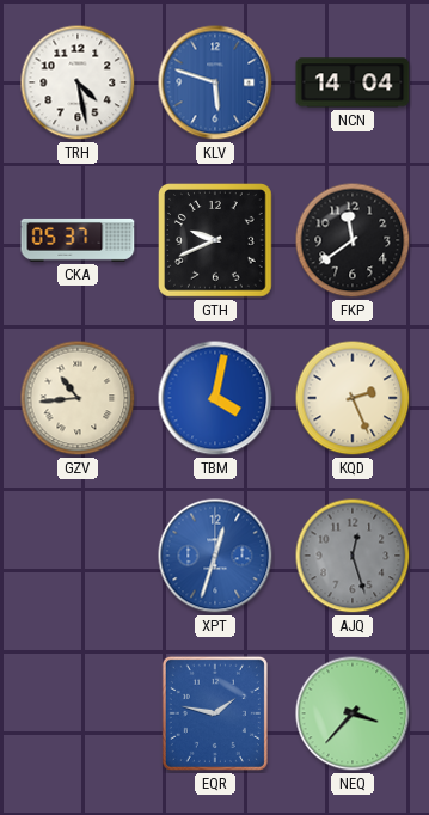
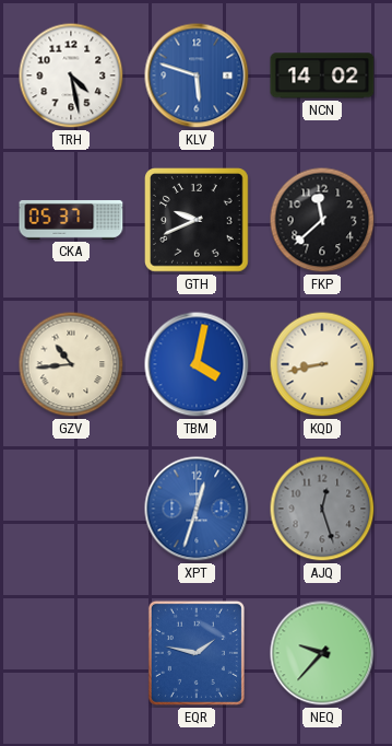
NCN: 14:04 -> 14:02 (322, 75)
FKP: 11:39 -> 11:38 (322, 220)
KQD: 2:26 -> 8:43 (322, 364)
NEQ: 3:37 -> 9:37 (322, 653)
